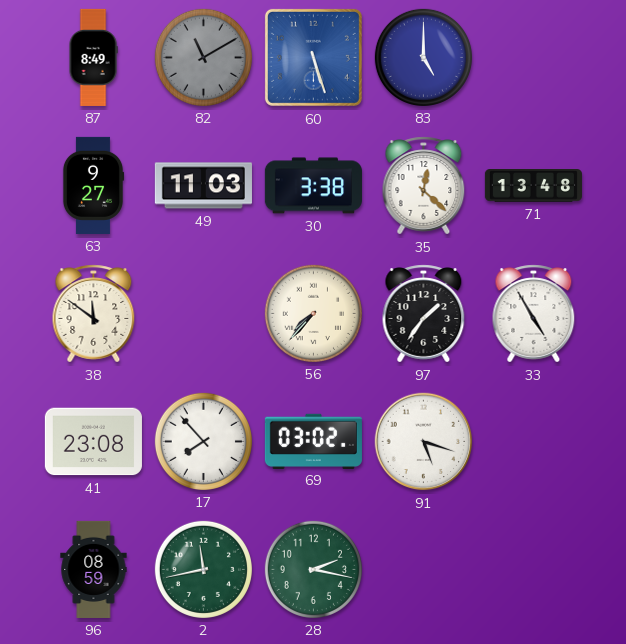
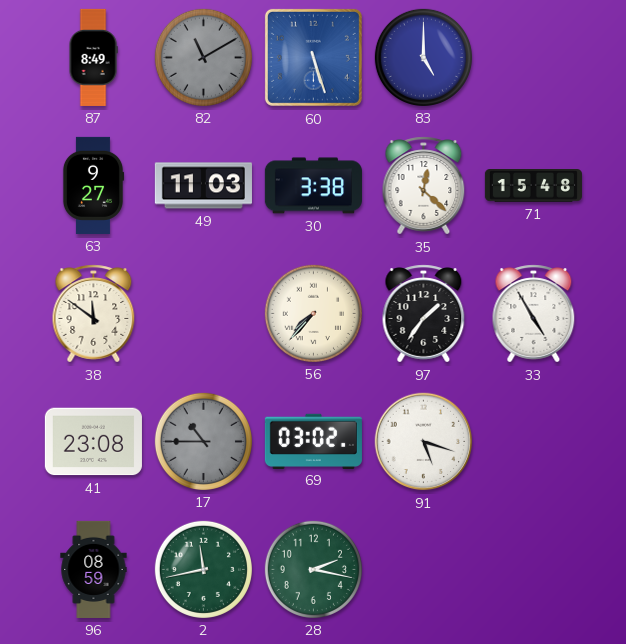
71: 13:48 -> 15:48 (533, 186)
17: 7:53 -> 10:45 (203, 441)
17 dial: white -> grey (203, 441)
